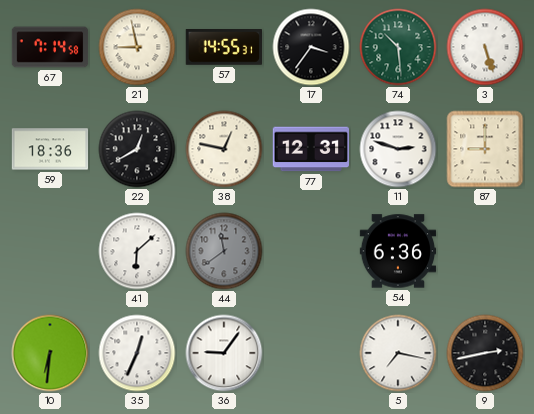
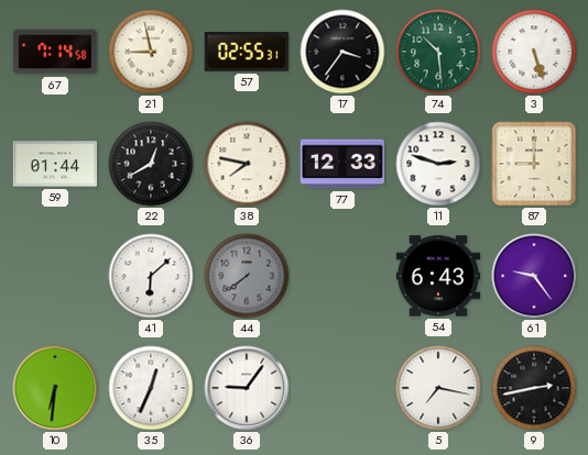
57: 14:55 -> 02:55 (246, 53)
59: 18:36 -> 01:44 (55, 164)
38: 12:47 -> 7:47 (247, 164)
77: 12:31 -> 12:33 (341, 164)
44: 11:39 -> 7:39 (247, 276)
54: 6:36 -> 6:43 (438, 276)
61: none -> 9:24 (534, 276)
